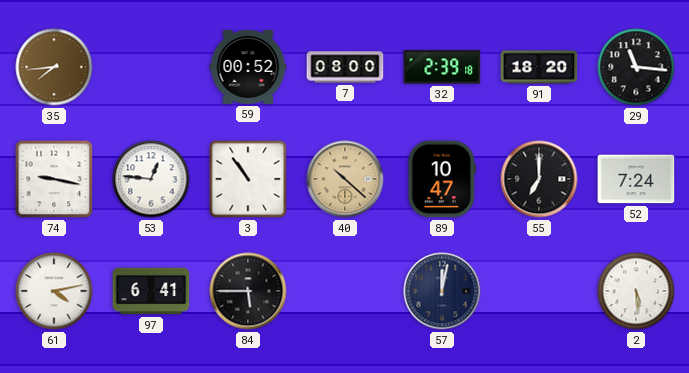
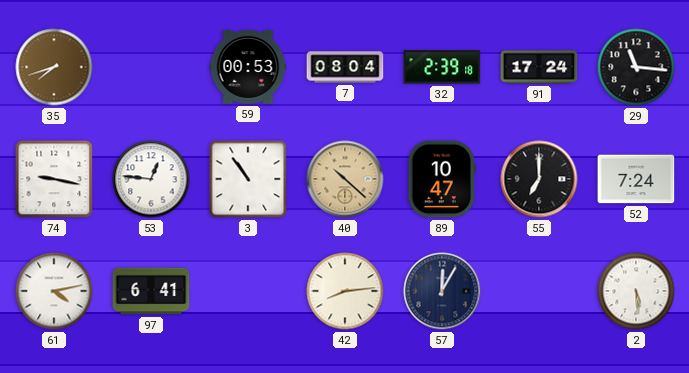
35: 7:44 -> 7:42 (54, 67)
59: 00:52 -> 00:53 (248, 67)
7: 08:00 -> 08:04 (345, 67)
91: 18:20 -> 17:24 (539, 67)
84: 5:45 -> none (248, 291)
42: none -> 8:14 (345, 291)
57: 12:02 -> 12:05 (442, 291)
